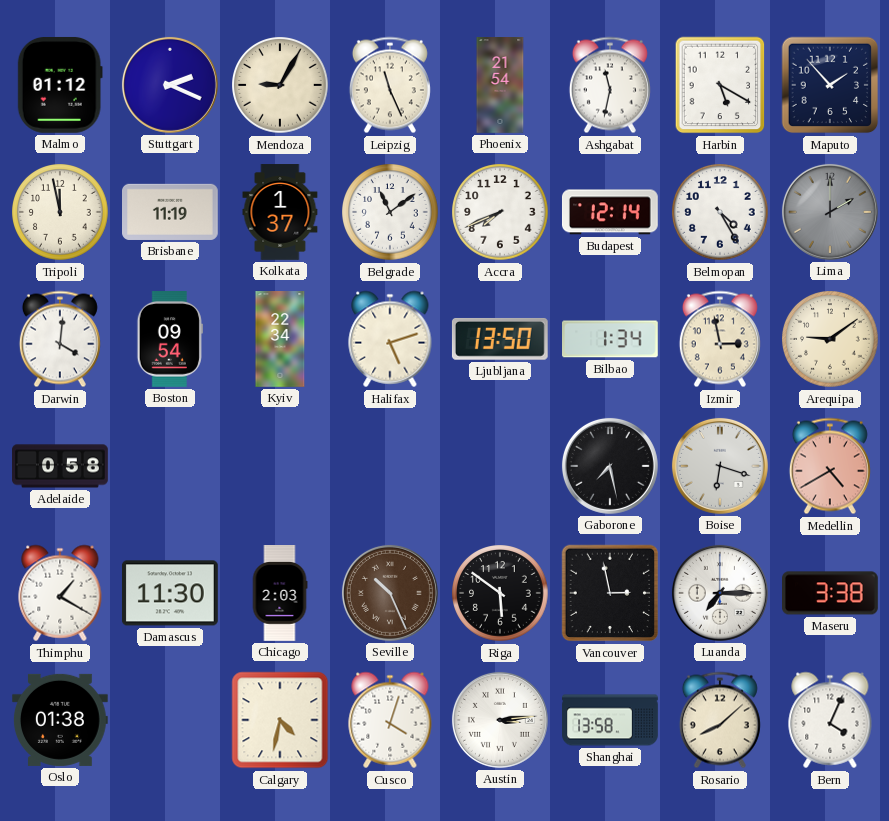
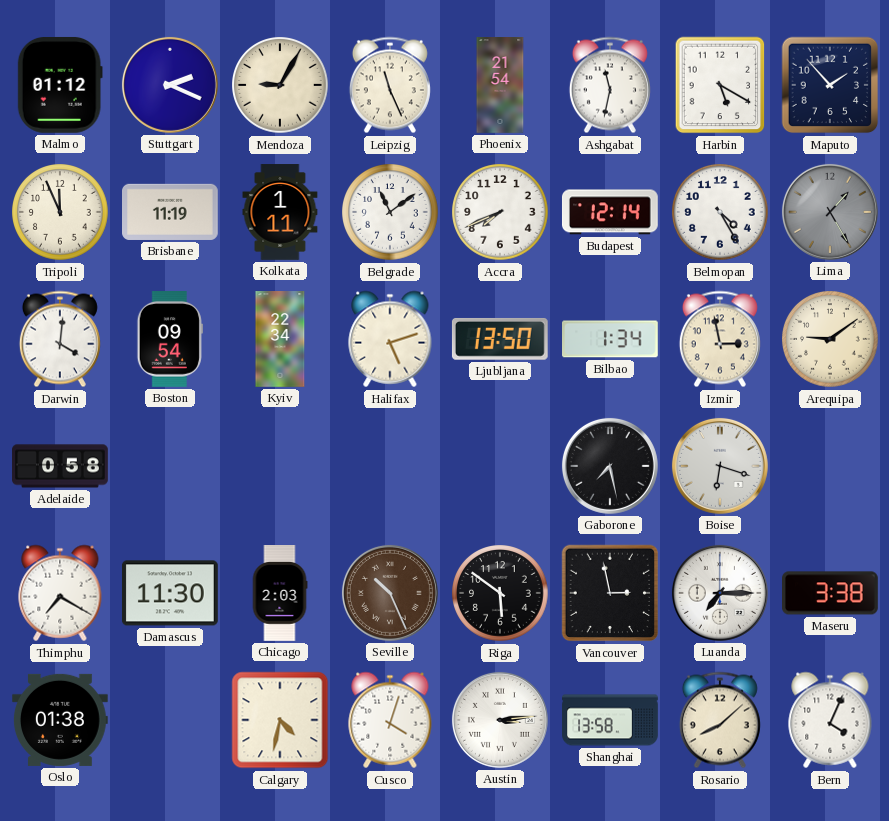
Tripoli: 11:58 -> 11:56 (60, 212)
Kolkata: 1:37 -> 1:11 (280, 212)
Lima: 2:00 -> 1:25 (830, 212)
Medellin: 4:40 -> none (830, 466)
Thimphu: 1:20 -> 7:20 (60, 593)
